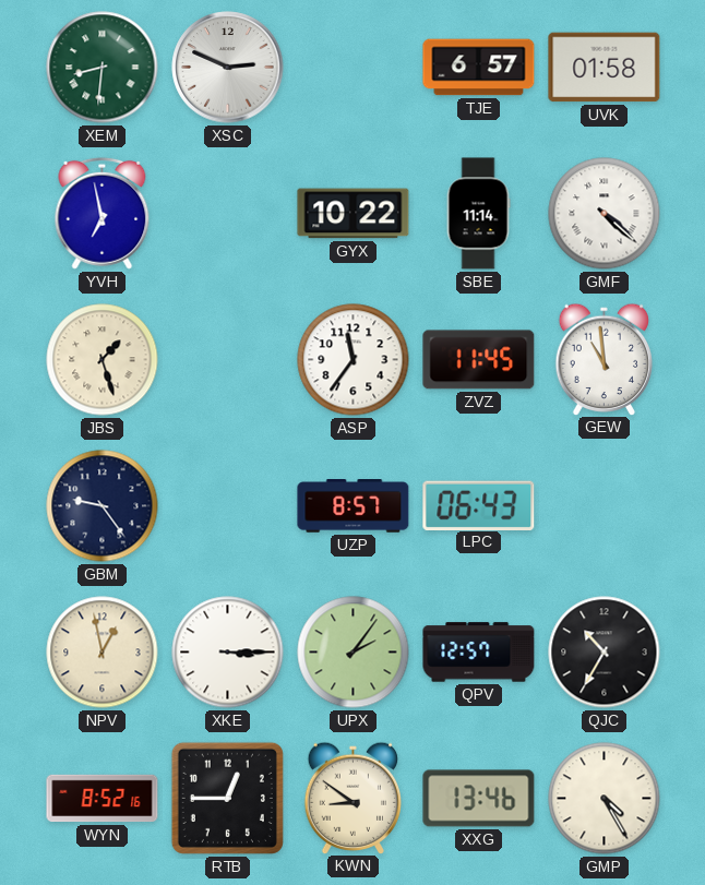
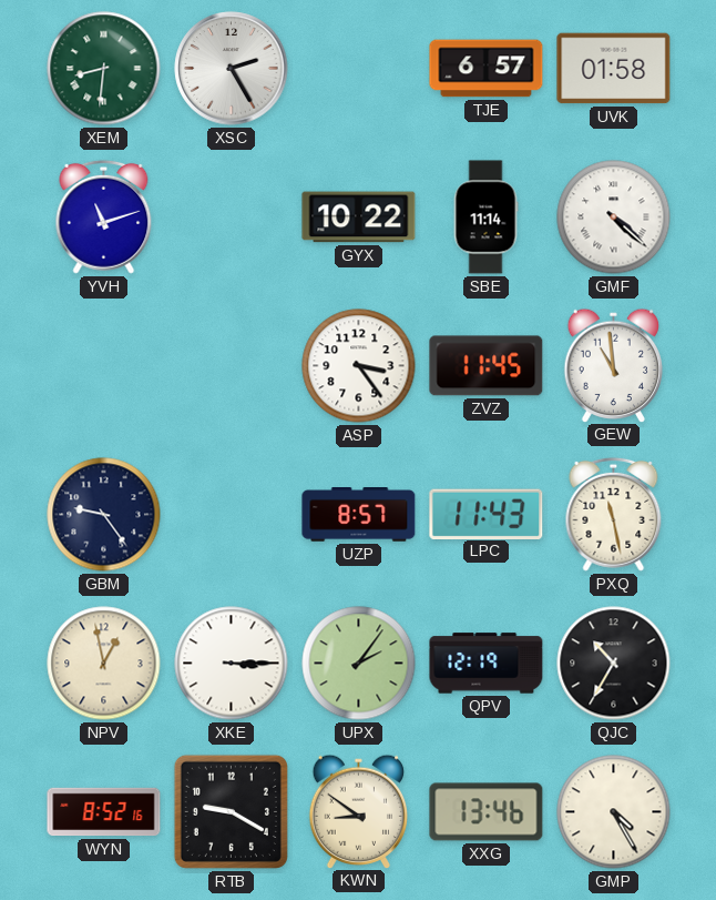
XSC: 2:49 -> 2:25 (232, 69)
YVH: 6:58 -> 11:12 (104, 216)
JBS: 1:27 -> none (103, 360)
ASP: 11:36 -> 3:24 (359, 366)
LPC: 06:43 -> 11:43 (487, 514)
PXQ: none -> 11:28 (614, 514)
QPV: 12:57 -> 12:19 (487, 664)
RTB: 12:45 -> 9:20 (231, 811)
